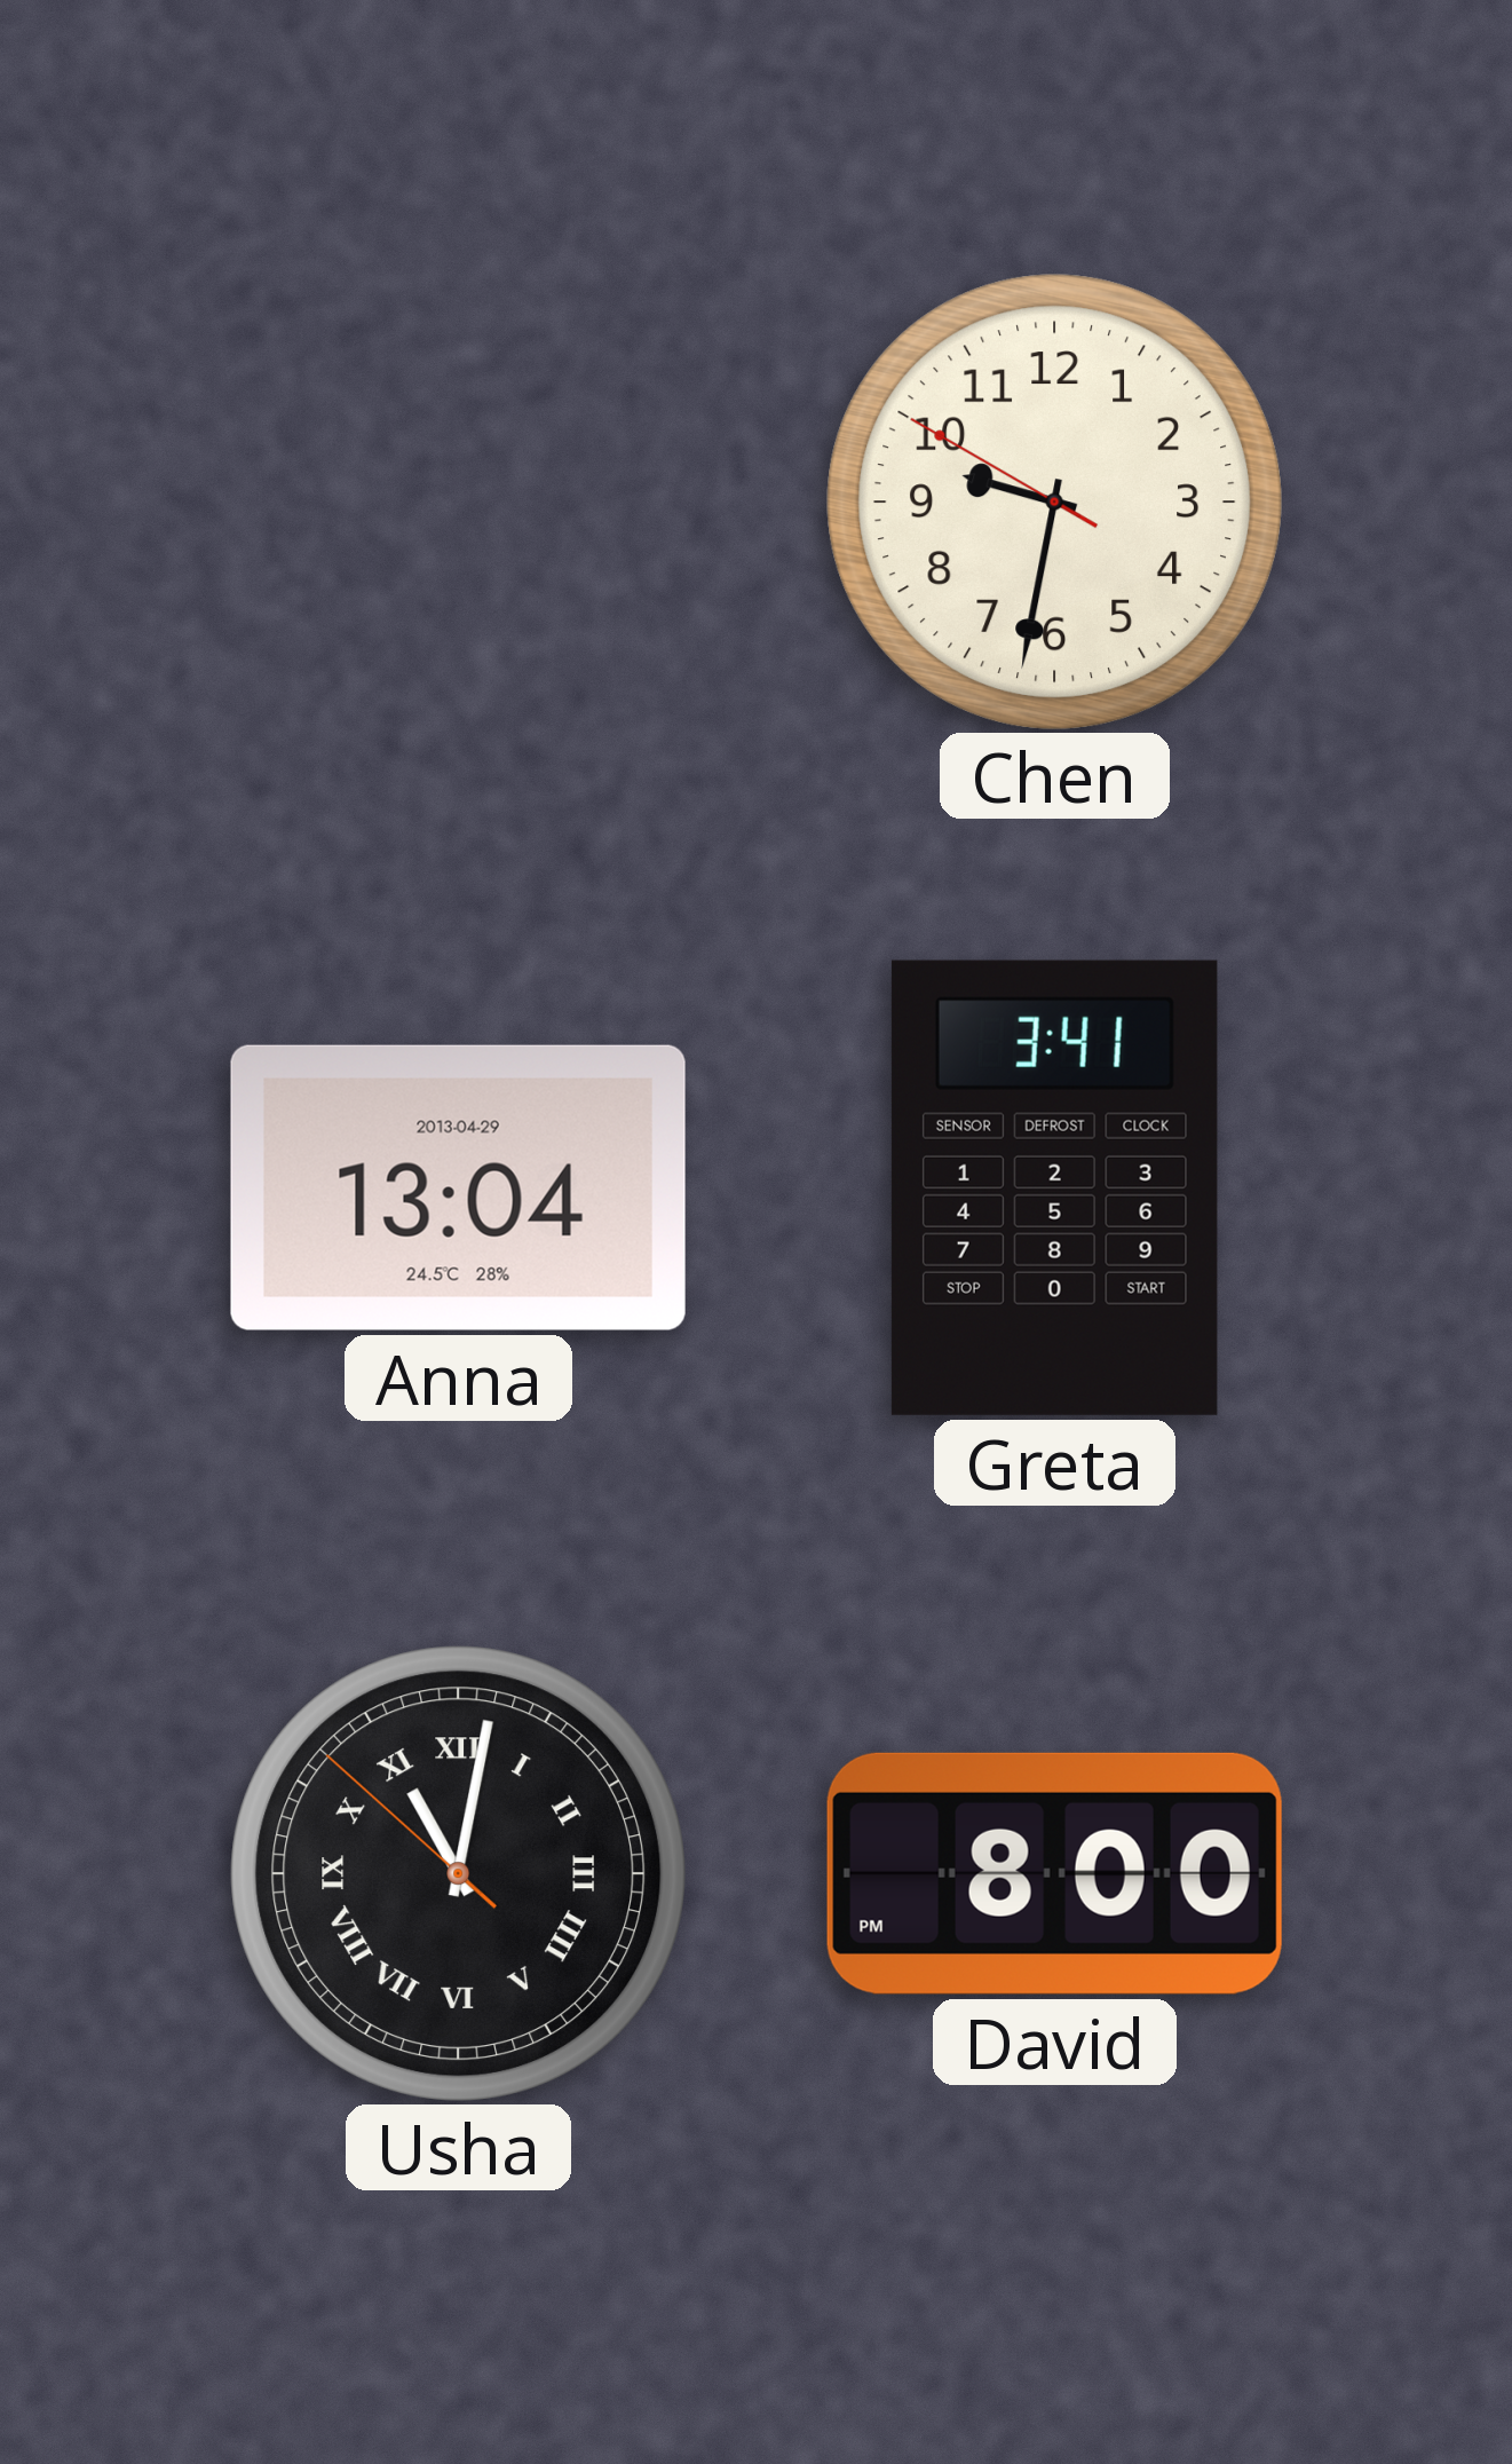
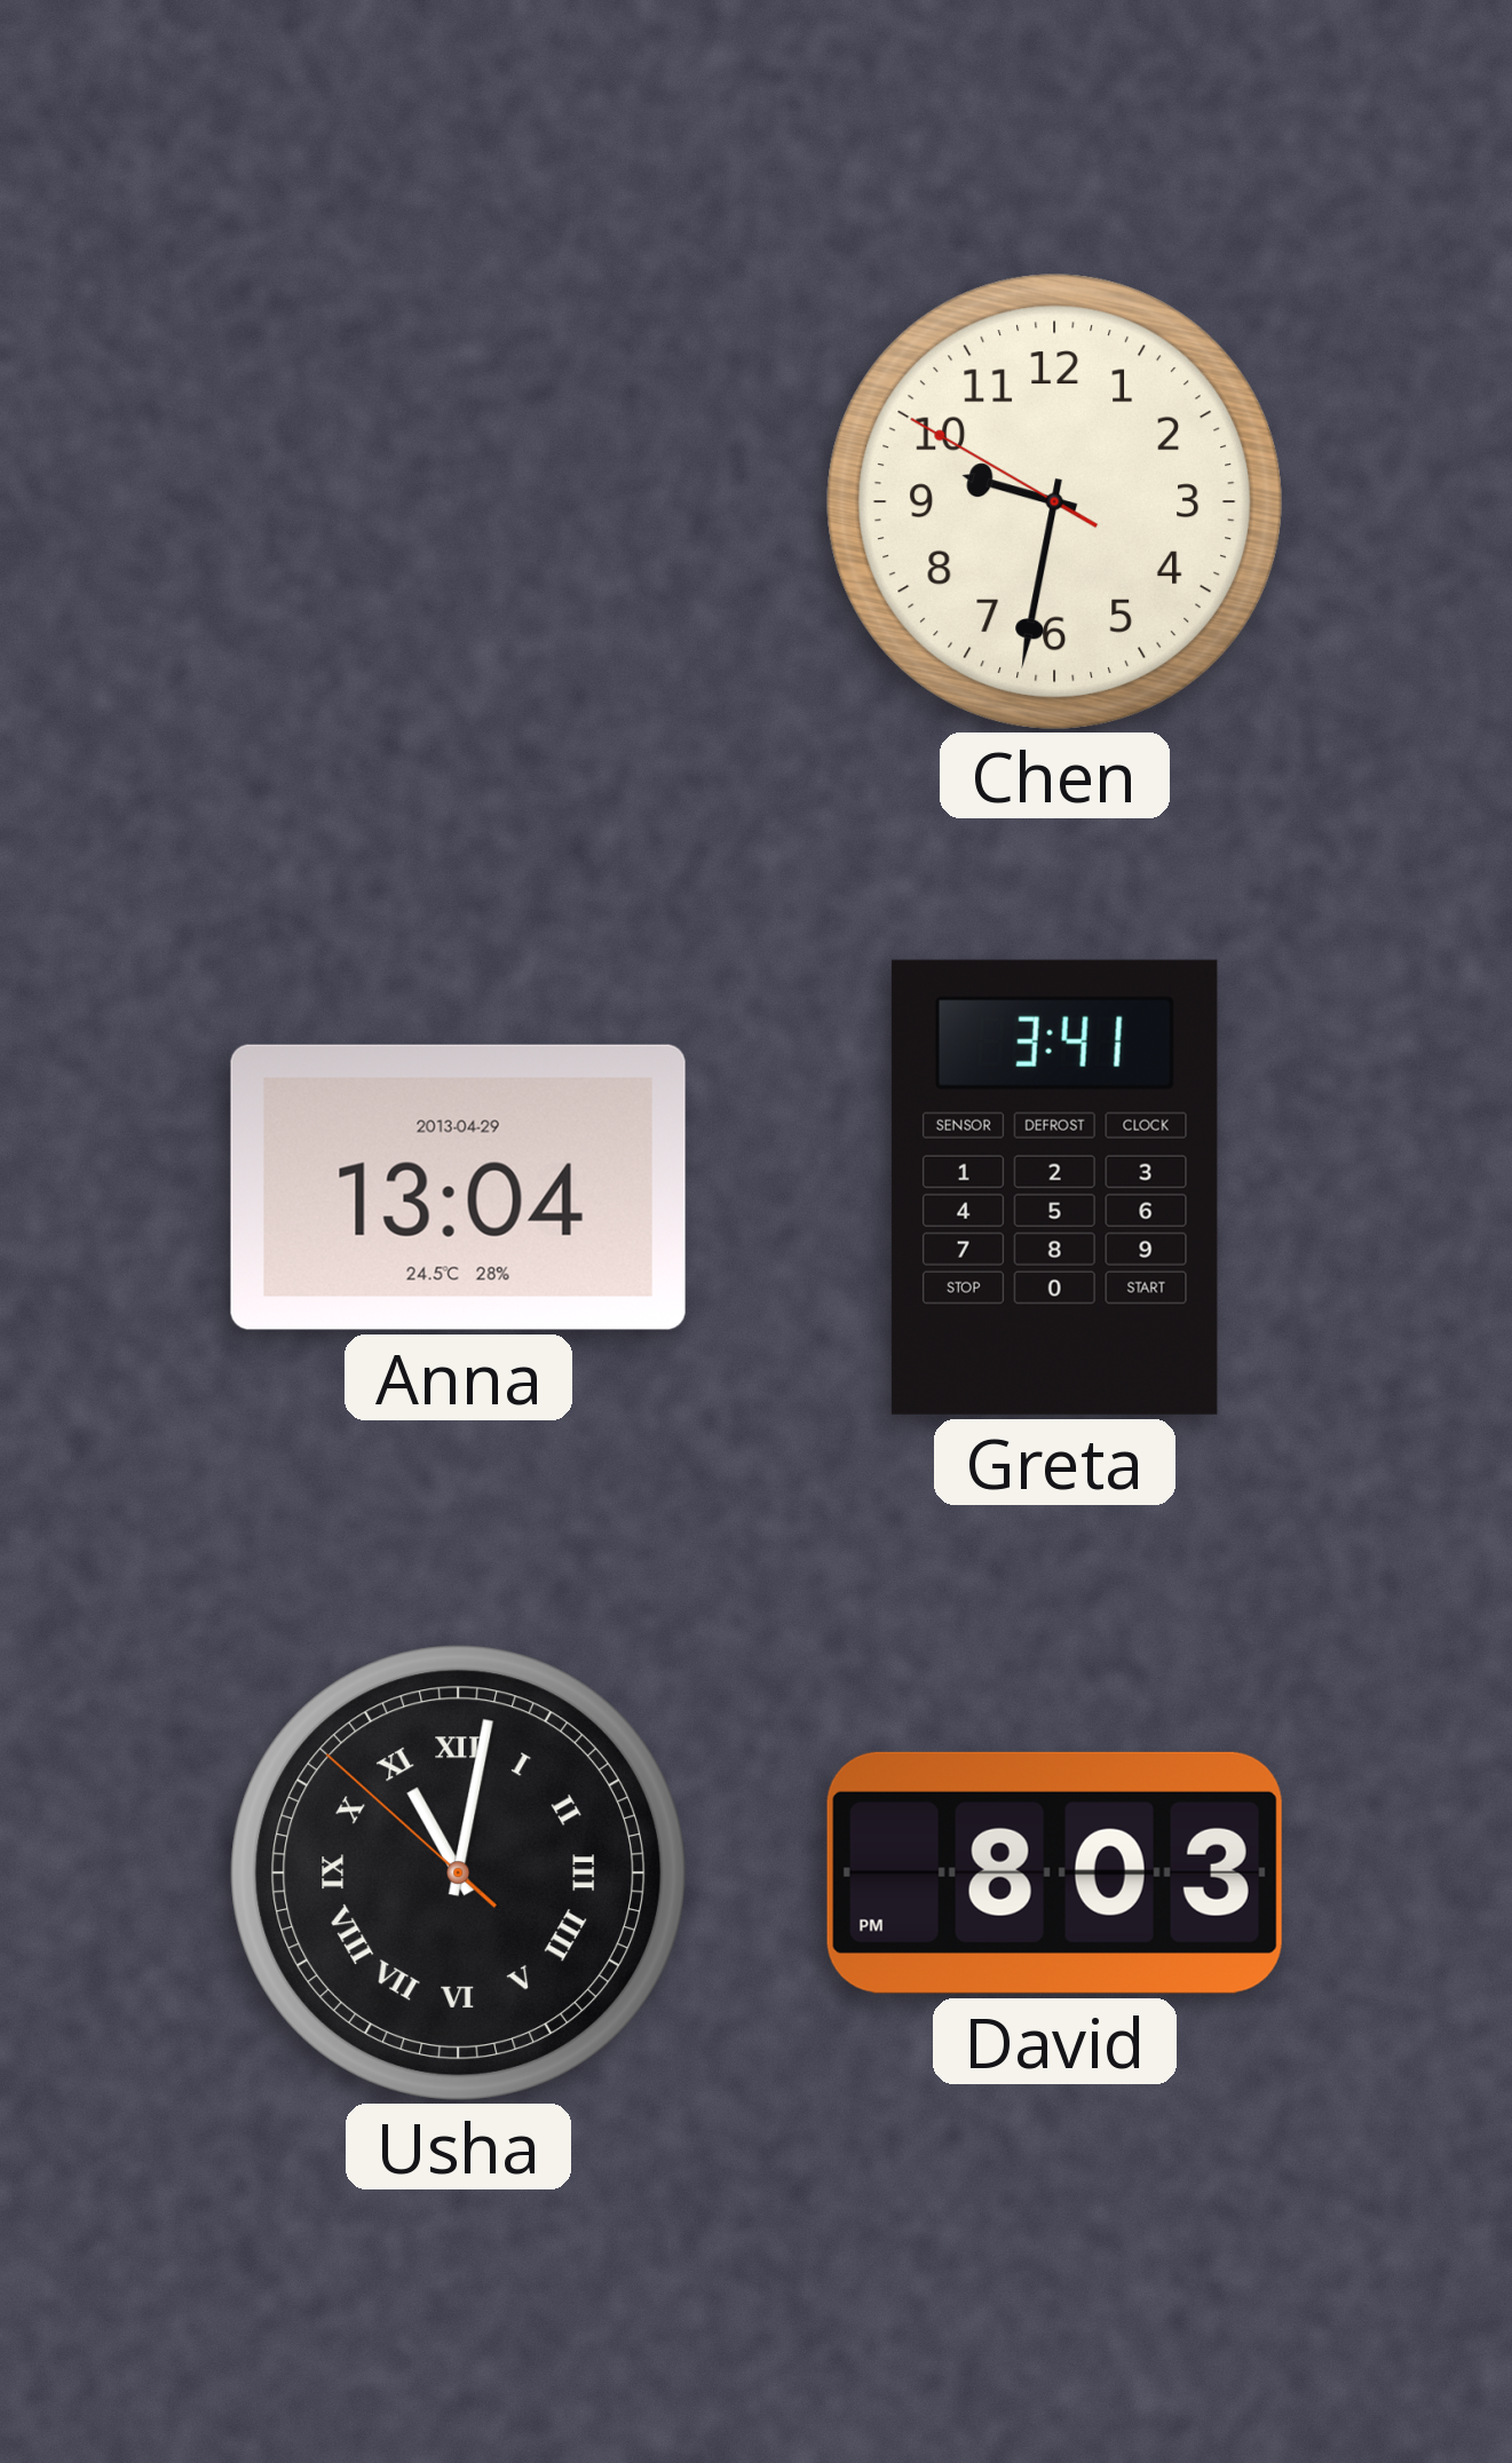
David: 8:00 -> 8:03 (1054, 1872)
